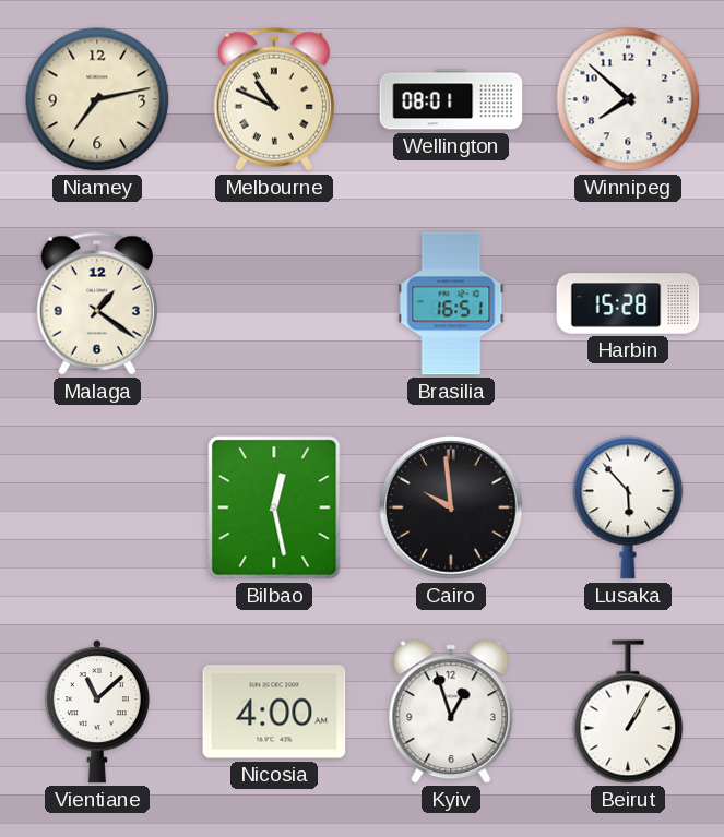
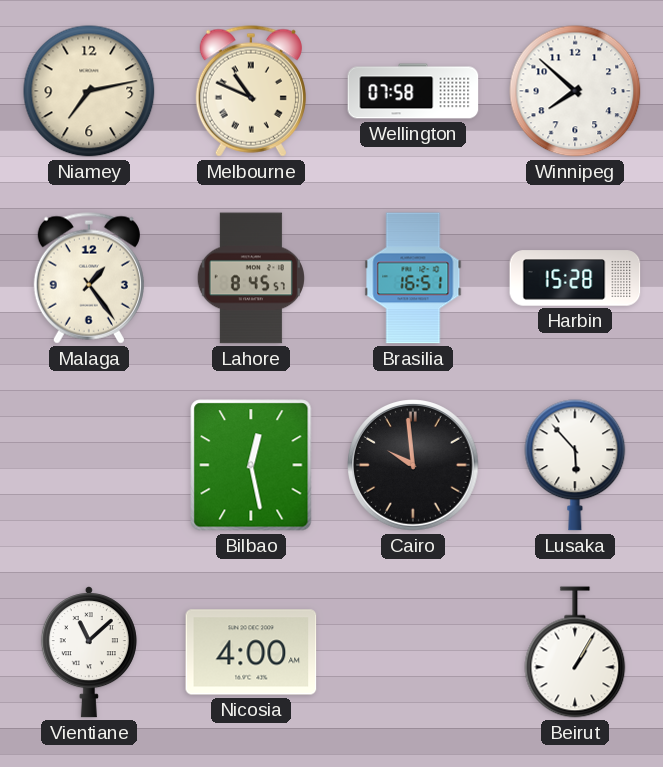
Wellington: 08:01 -> 07:58 (413, 91)
Malaga: 1:21 -> 1:24 (89, 278)
Lahore: none -> 8:45 (251, 278)
Kyiv: 12:57 -> none (451, 712)
